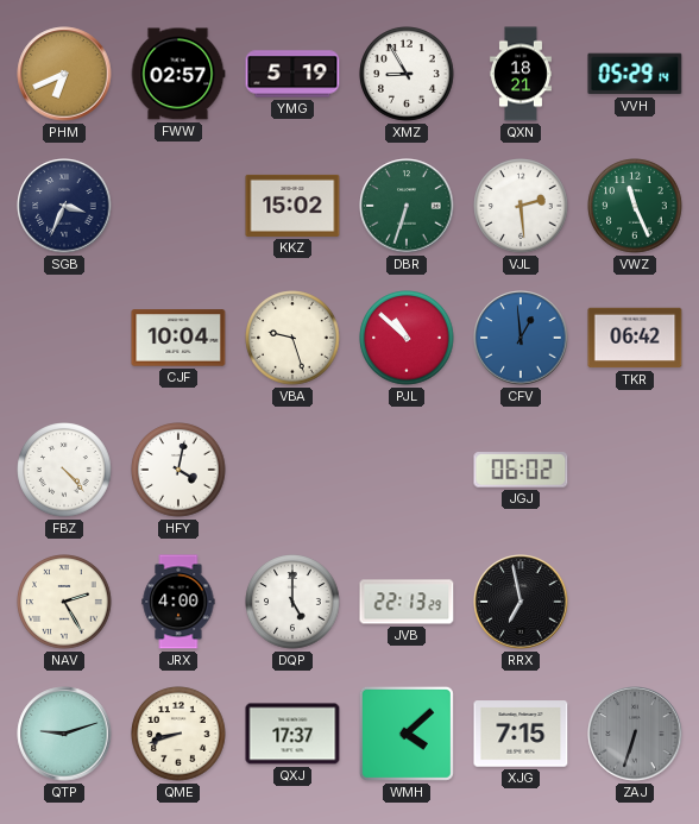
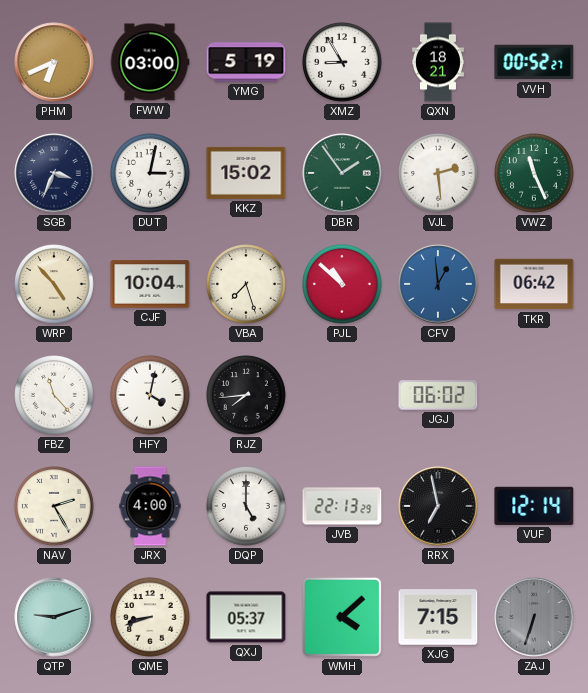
FWW: 02:57 -> 03:00 (150, 62)
VVH: 05:29 -> 00:52 (534, 62)
DUT: none -> 3:02 (150, 173)
DBR: 6:33 -> 1:54 (342, 173)
WRP: none -> 4:53 (54, 284)
VBA: 9:27 -> 7:27 (246, 284)
FBZ: 4:23 -> 11:23 (54, 395)
RJZ: none -> 7:44 (246, 395)
VUF: none -> 12:14 (534, 506)
QXJ: 17:37 -> 05:37 (246, 617)
